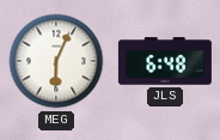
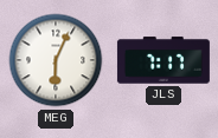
JLS: 6:48 -> 7:17 (163, 60)
